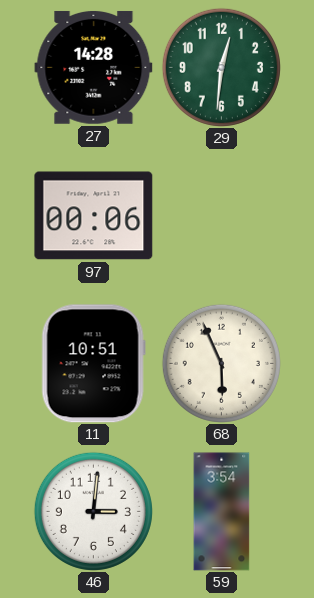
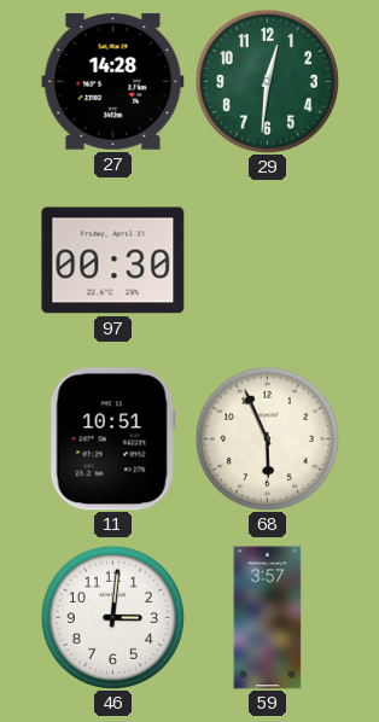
97: 00:06 -> 00:30 (113, 261)
59: 3:54 -> 3:57 (268, 618)
